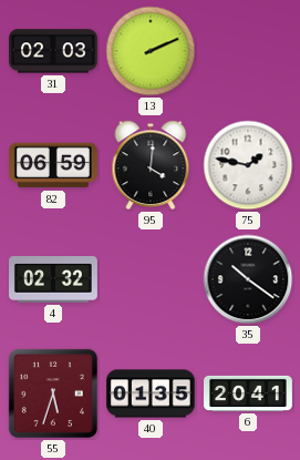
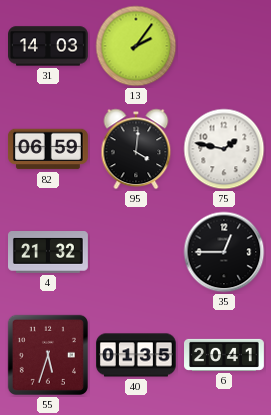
31: 02:03 -> 14:03 (49, 46)
13: 2:11 -> 2:06 (136, 46)
4: 02:32 -> 21:32 (49, 252)
35: 10:21 -> 12:45 (224, 252)
